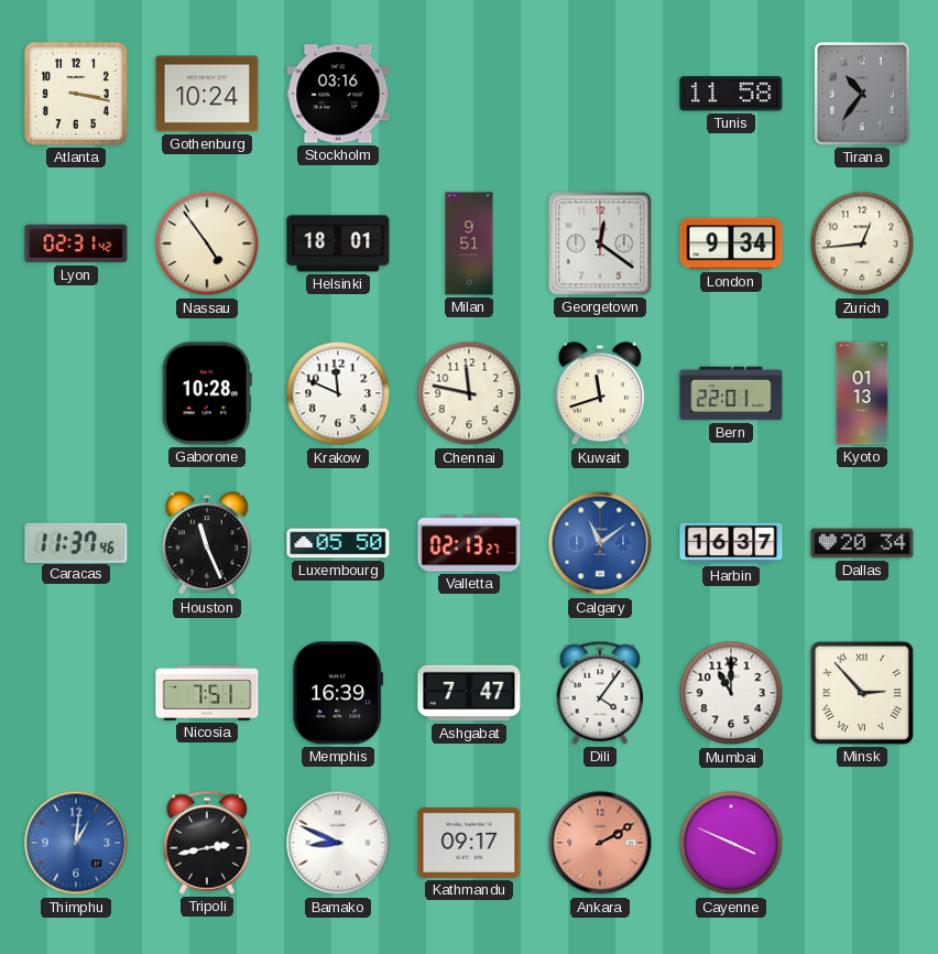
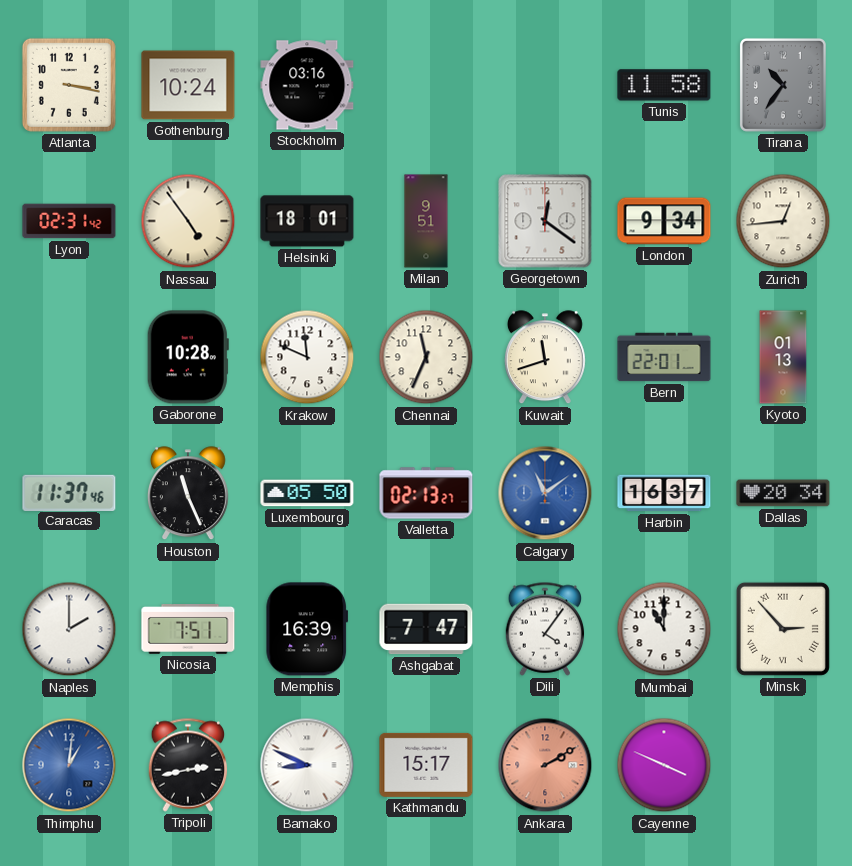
Chennai: 11:47 -> 11:34 (426, 357)
Naples: none -> 2:00 (69, 629)
Kathmandu: 09:17 -> 15:17 (426, 765)
